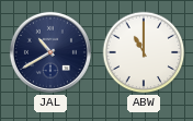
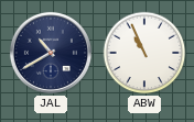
ABW: 11:00 -> 10:56 (144, 53)
